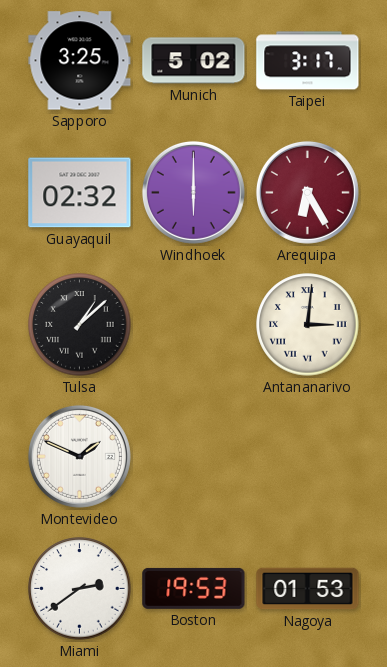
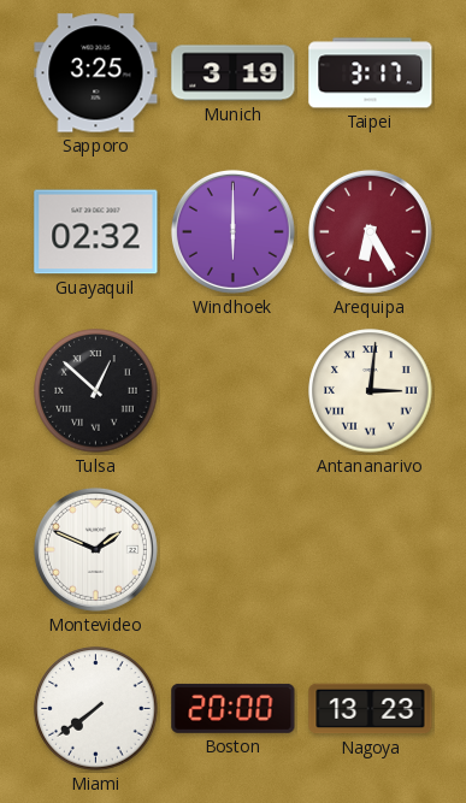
Munich: 5:02 -> 3:19 (234, 73)
Tulsa: 1:08 -> 12:52 (96, 391)
Miami: 2:39 -> 7:39 (96, 709)
Boston: 19:53 -> 20:00 (234, 708)
Nagoya: 01:53 -> 13:23 (371, 709)
